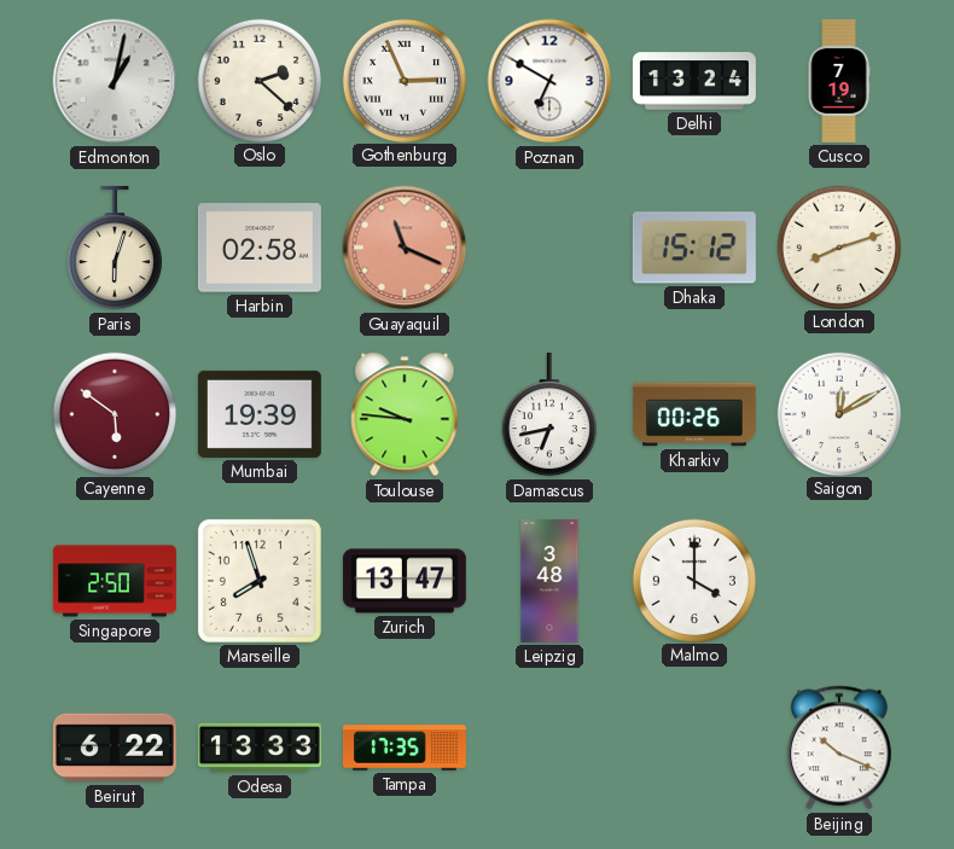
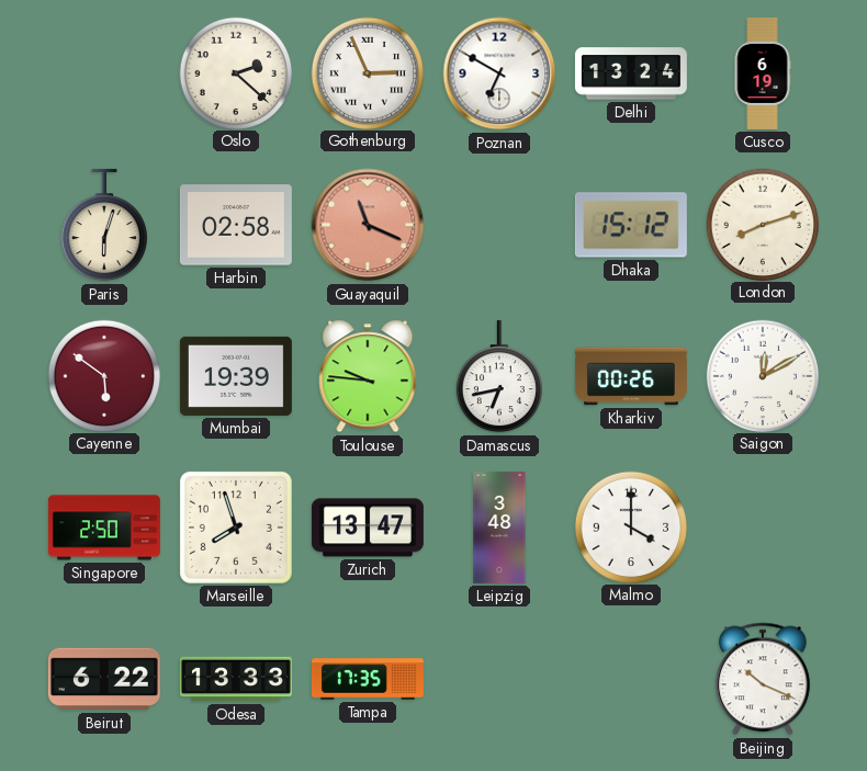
Edmonton: 1:02 -> none (115, 81)
Cusco: 7:19 -> 6:19 (763, 73)
